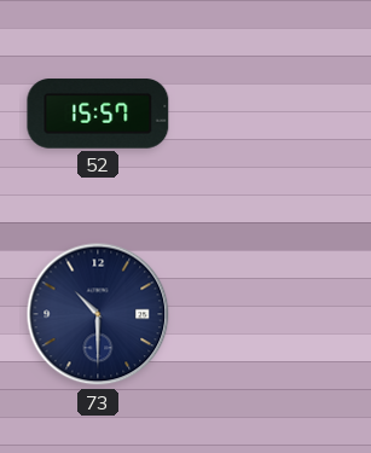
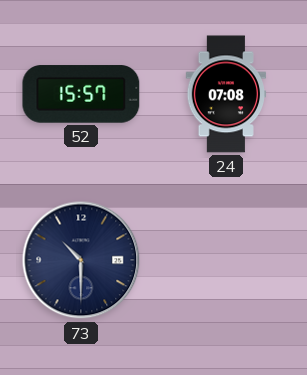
24: none -> 07:08 (226, 94)
